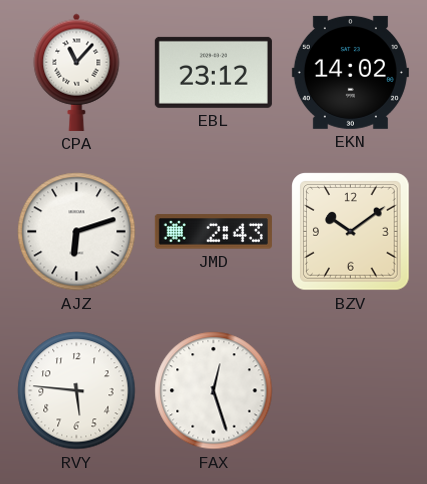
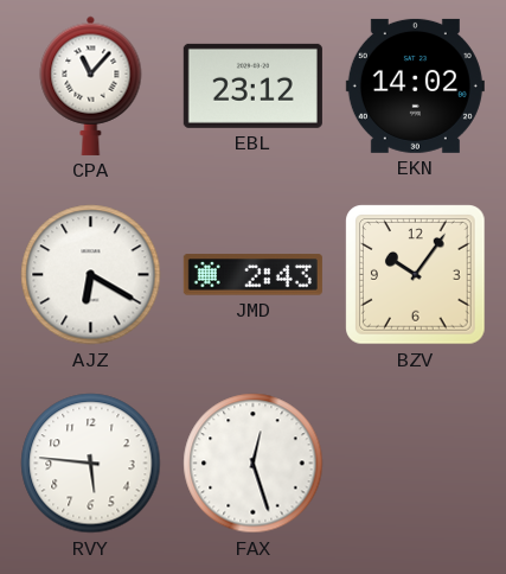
AJZ: 6:12 -> 6:20 (91, 275)
BZV: 10:09 -> 10:06 (416, 275)
